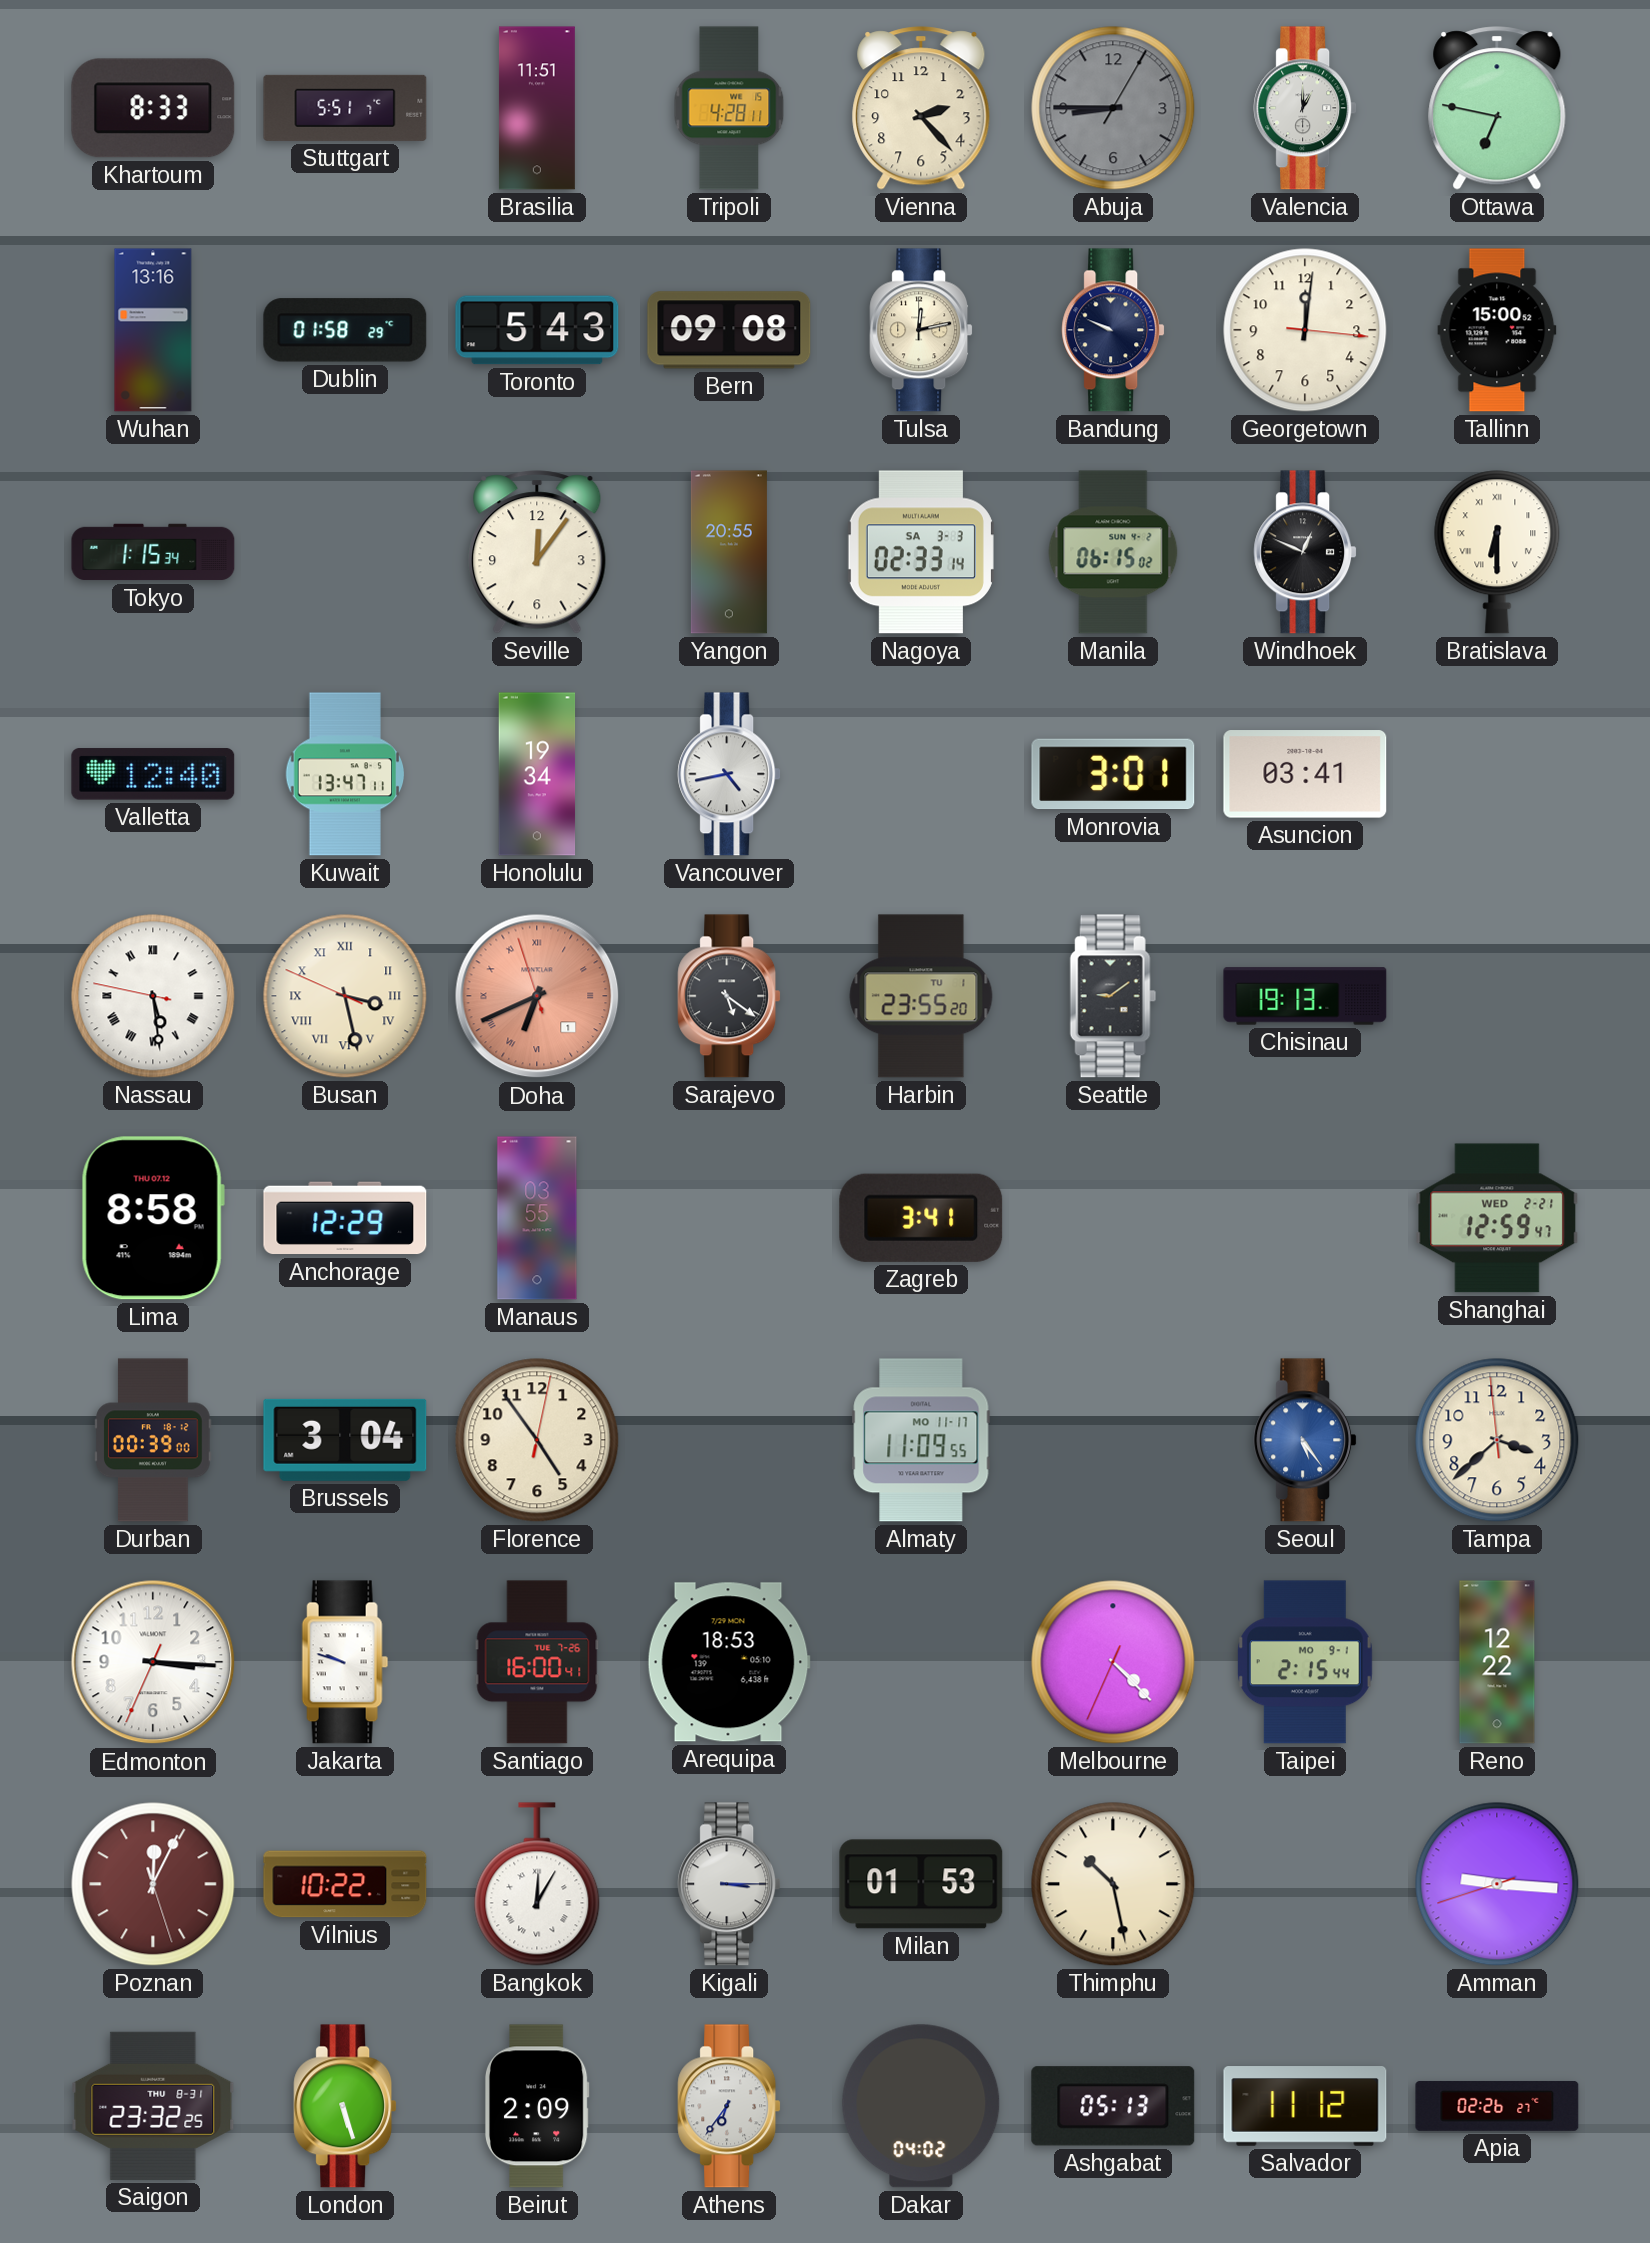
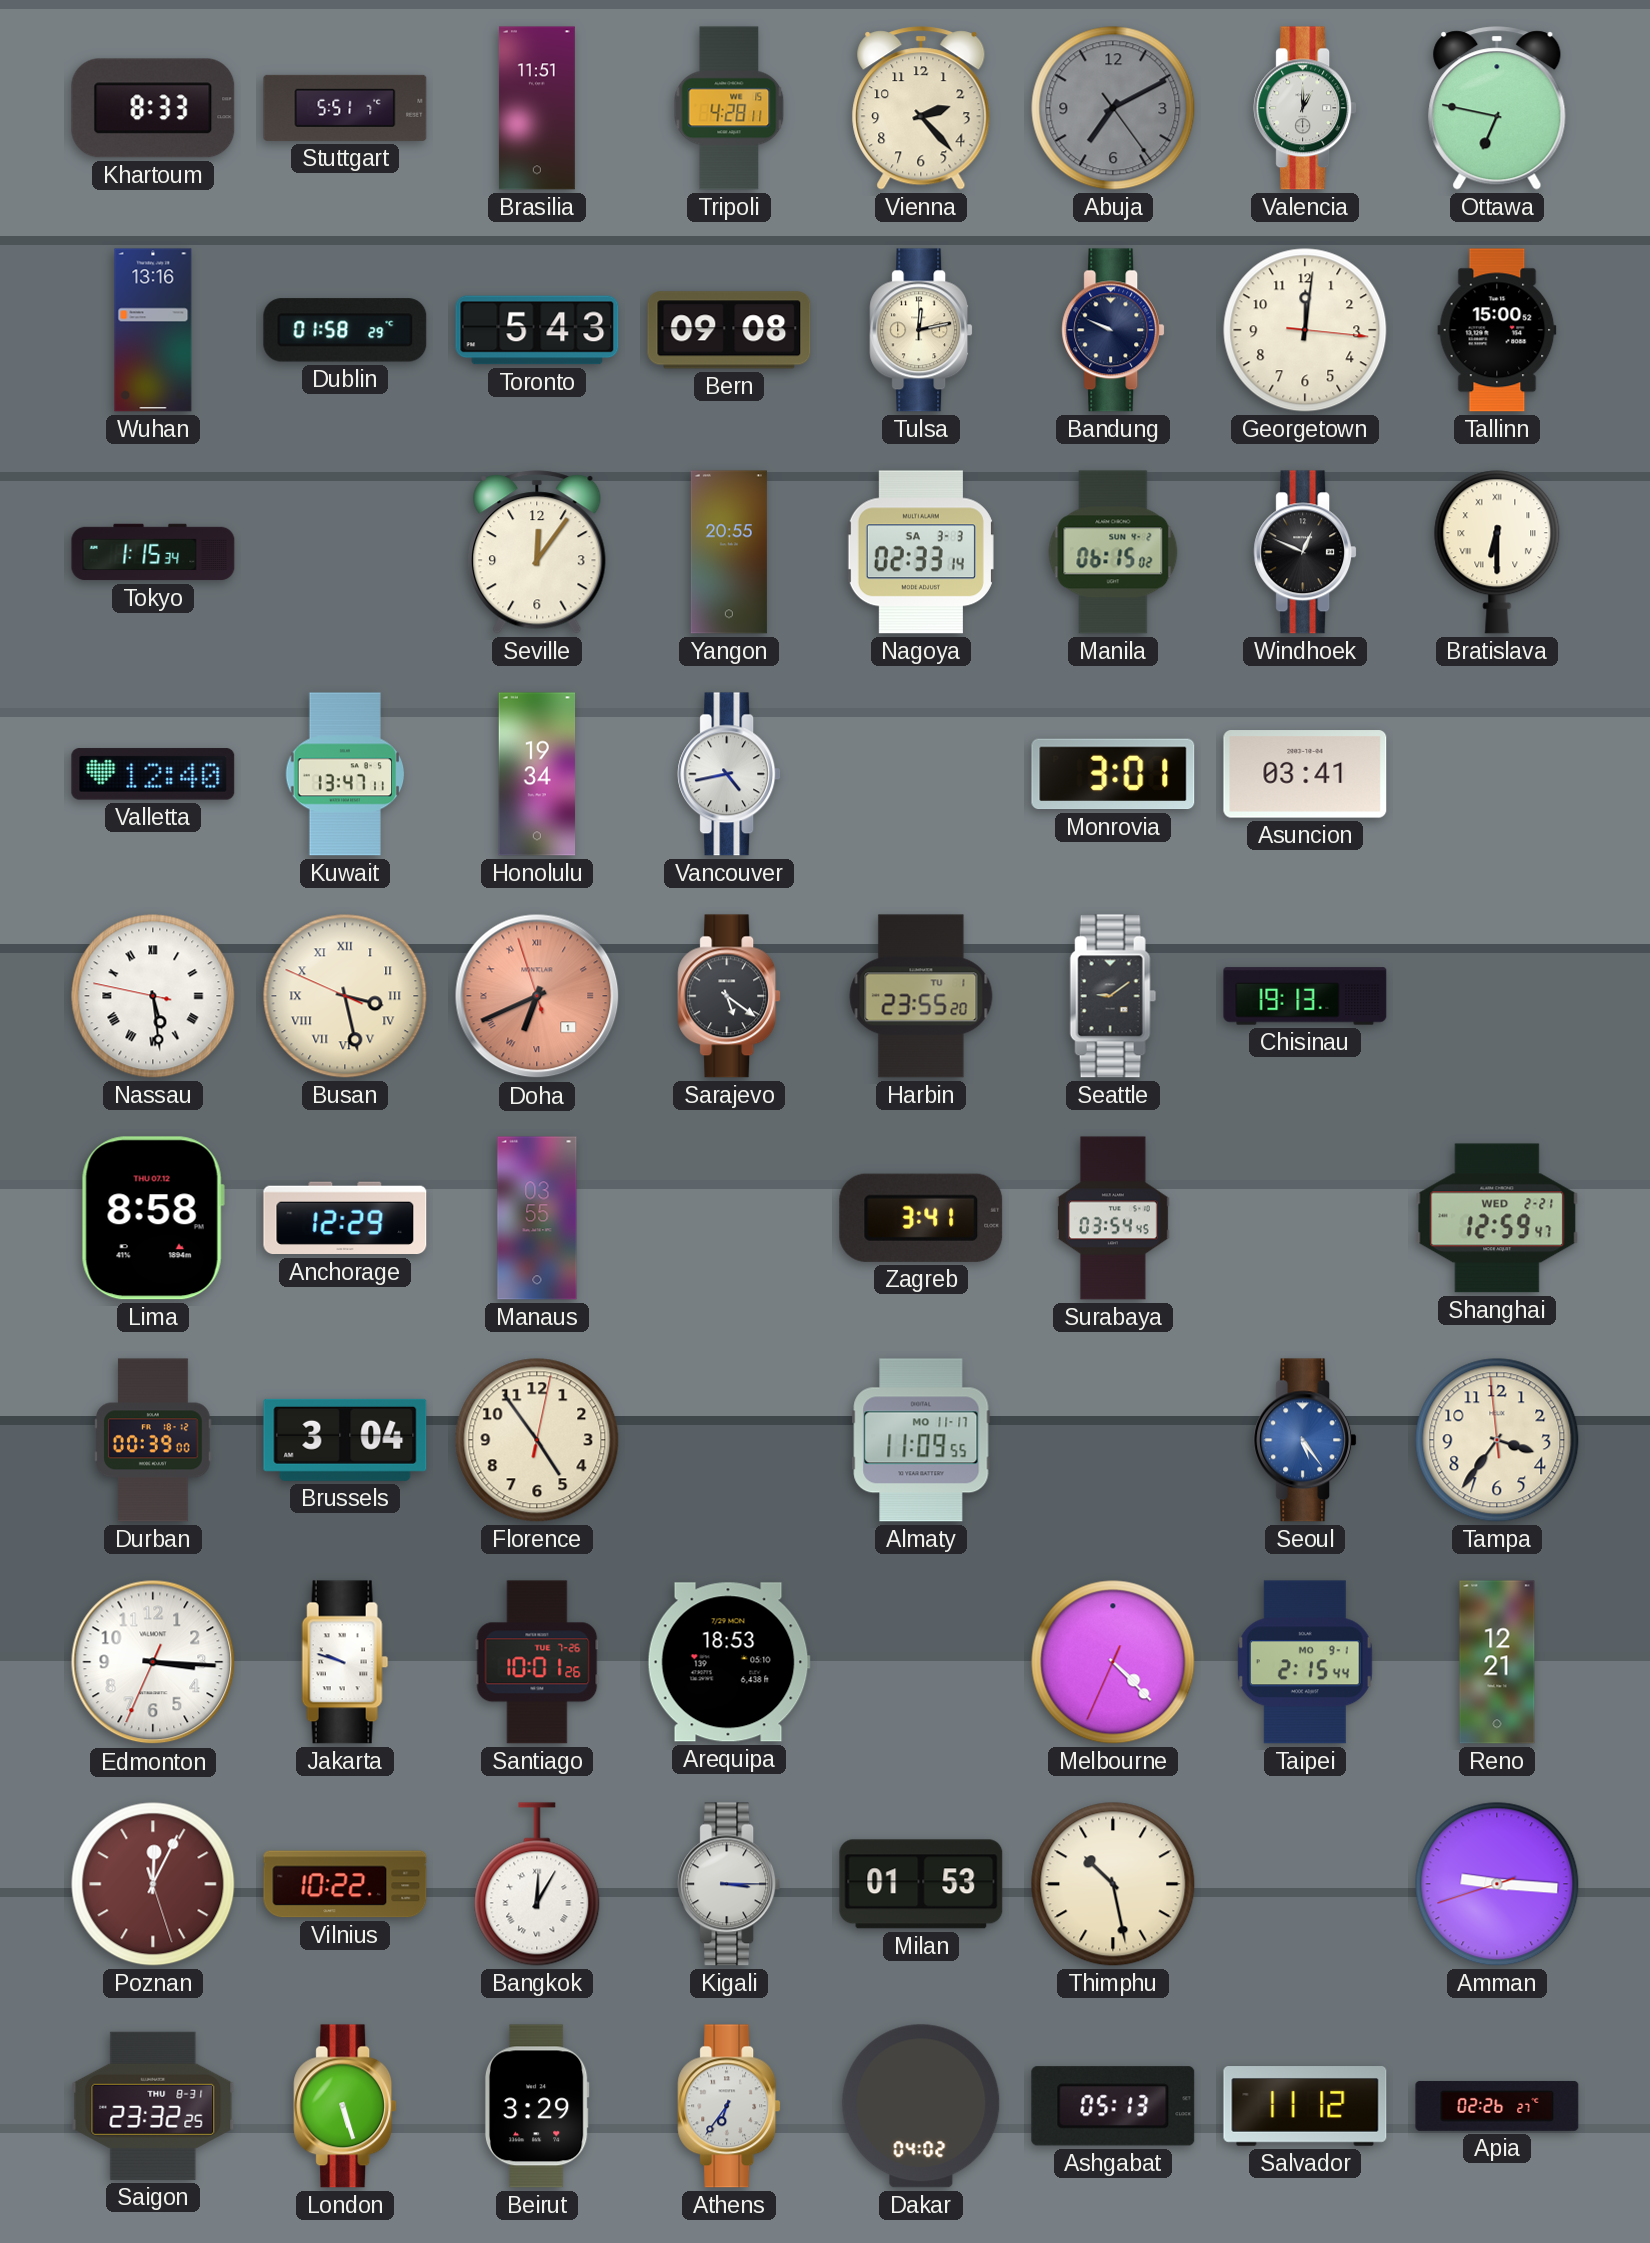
Abuja: 8:45 -> 7:10 (1113, 108)
Surabaya: none -> 03:54 (1113, 1218)
Tampa: 3:37 -> 3:35 (1497, 1440)
Santiago: 16:00 -> 10:01 (537, 1662)
Reno: 12:22 -> 12:21 (1497, 1662)
Beirut: 2:09 -> 3:29 (537, 2106)
